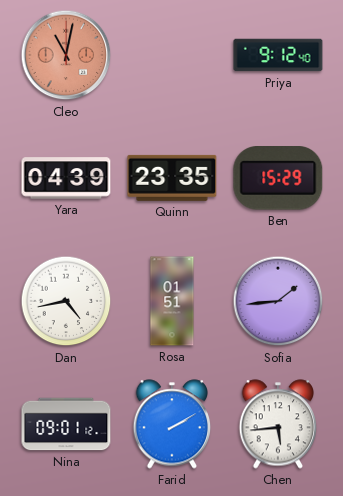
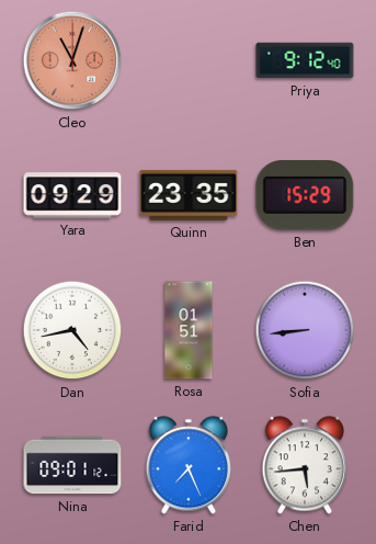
Cleo: 11:02 -> 11:03 (72, 60)
Yara: 04:39 -> 09:29 (72, 195)
Sofia: 1:44 -> 8:44 (305, 330)
Farid: 2:10 -> 7:26 (189, 465)
